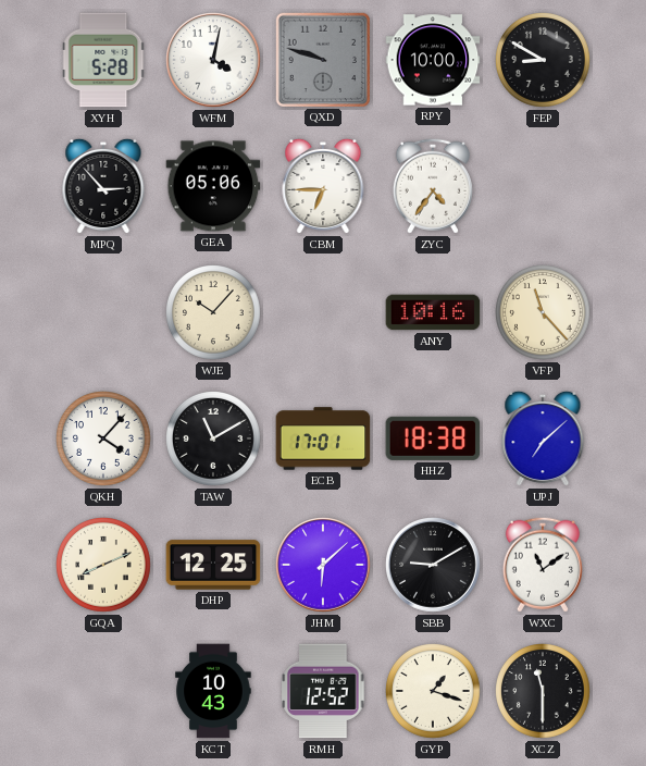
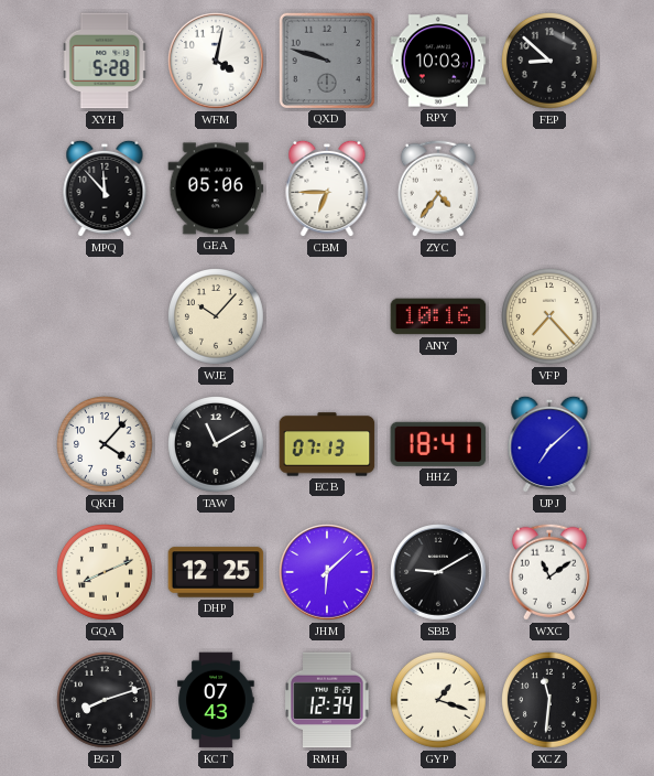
RPY: 10:00 -> 10:03 (438, 61)
FEP: 8:50 -> 8:52 (551, 62)
MPQ: 2:53 -> 11:53 (105, 188)
VFP: 11:23 -> 7:23 (551, 317)
ECB: 17:01 -> 07:13 (327, 444)
HHZ: 18:38 -> 18:41 (438, 444)
BGJ: none -> 8:12 (106, 701)
KCT: 10:43 -> 07:43 (216, 700)
RMH: 12:52 -> 12:34 (327, 700)
XCZ: 11:30 -> 11:31 (551, 701)
